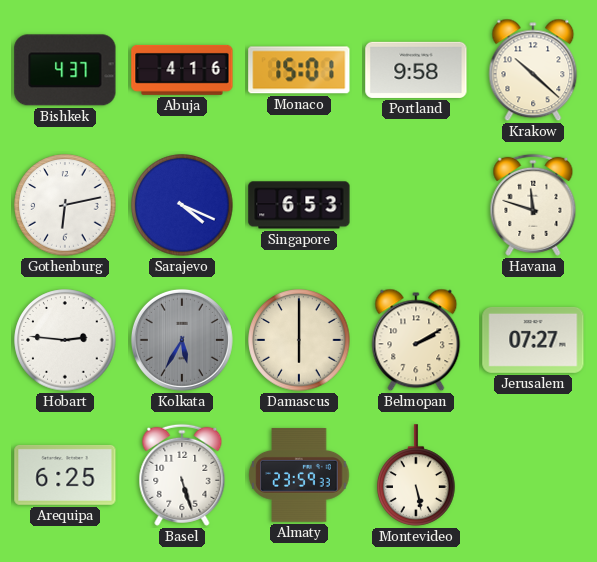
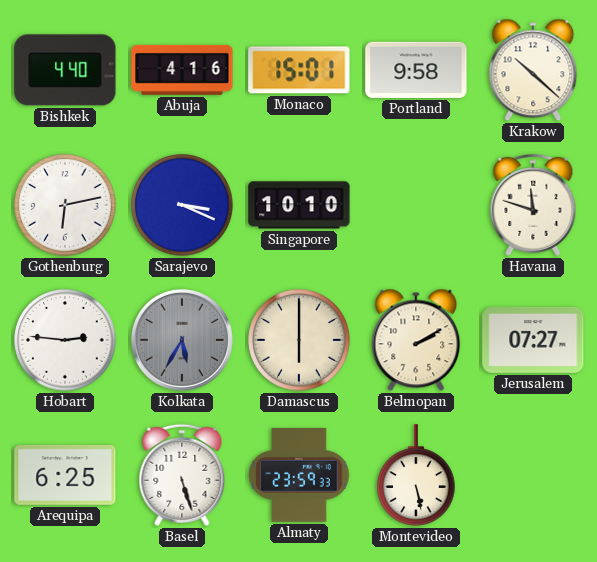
Bishkek: 4:37 -> 4:40 (65, 70)
Sarajevo: 4:19 -> 3:19 (182, 205)
Singapore: 6:53 -> 10:10 (299, 205)
